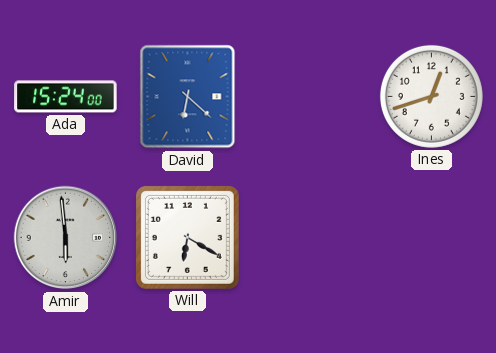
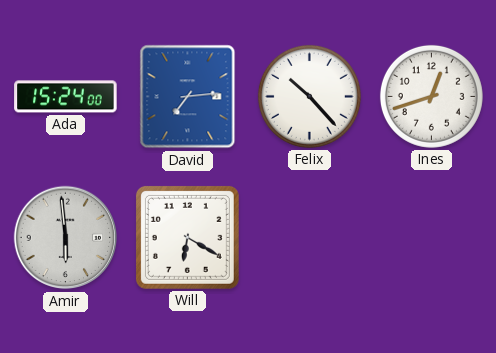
David: 6:22 -> 7:14 (188, 97)
Felix: none -> 10:23 (309, 96)
